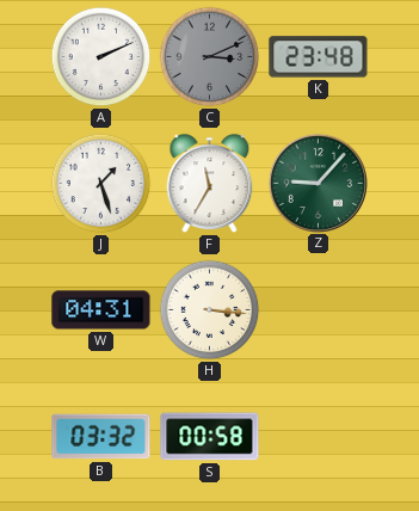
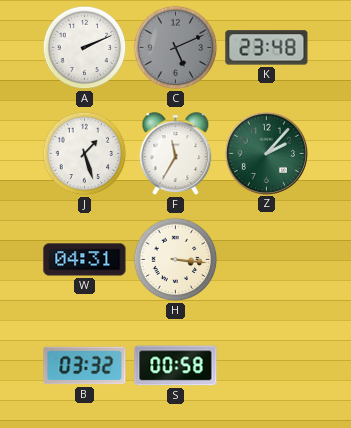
C: 3:11 -> 5:11 (176, 48)
Z: 9:07 -> 2:07 (266, 153)
